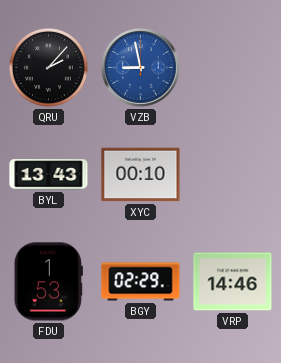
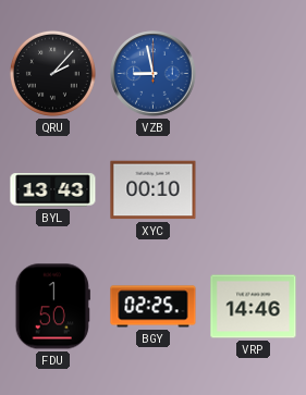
FDU: 1:53 -> 1:50 (52, 307)
BGY: 02:29 -> 02:25 (154, 307)
